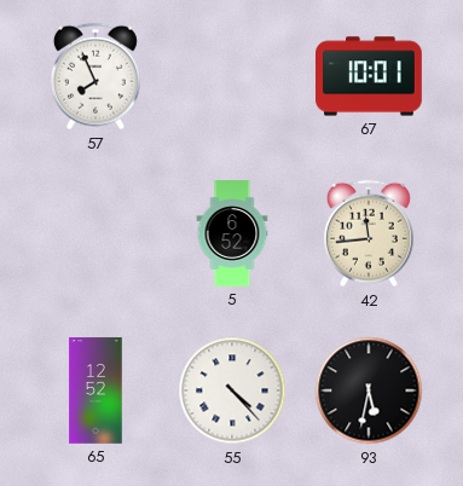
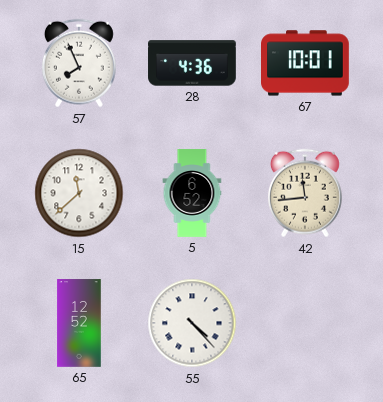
28: none -> 4:36 (192, 63)
15: none -> 11:38 (79, 193)
93: 5:32 -> none (369, 390)
